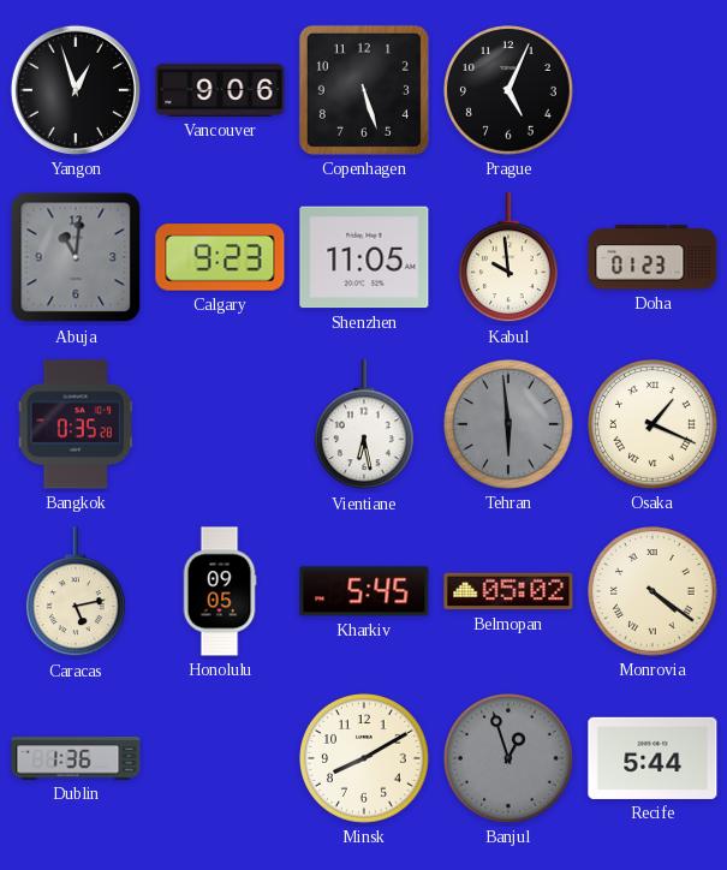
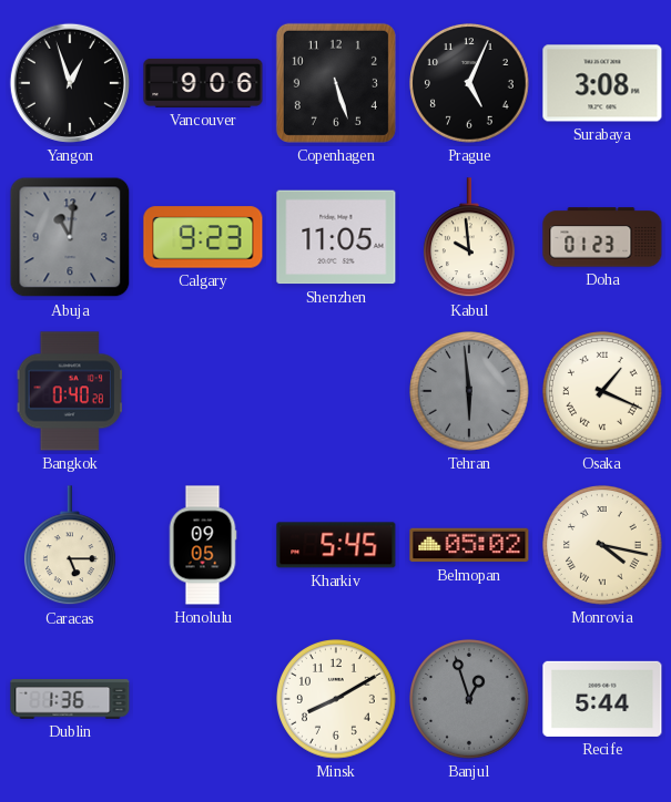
Surabaya: none -> 3:08 (602, 83)
Bangkok: 0:35 -> 0:40 (70, 391)
Vientiane: 6:28 -> none (364, 425)
Caracas: 5:13 -> 5:15 (70, 546)
Monrovia: 4:21 -> 4:17 (603, 546)
